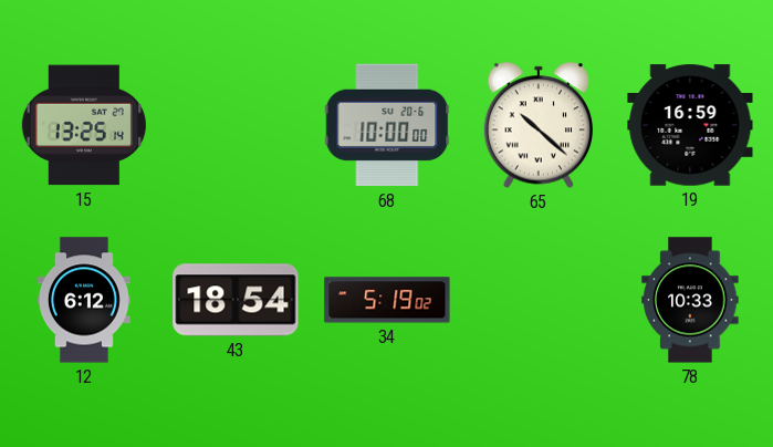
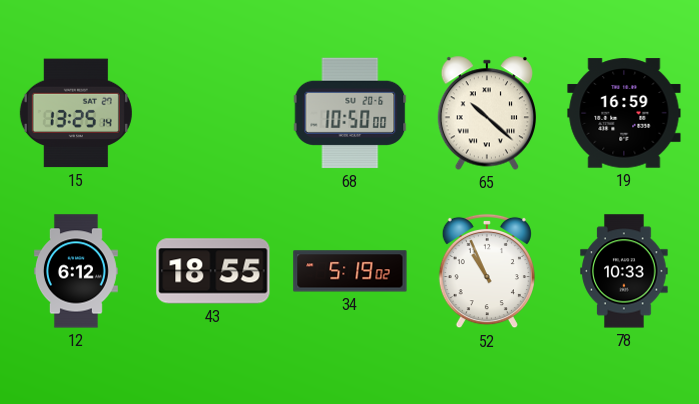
68: 10:00 -> 10:50 (350, 113)
43: 18:54 -> 18:55 (213, 271)
52: none -> 10:56 (487, 271)
